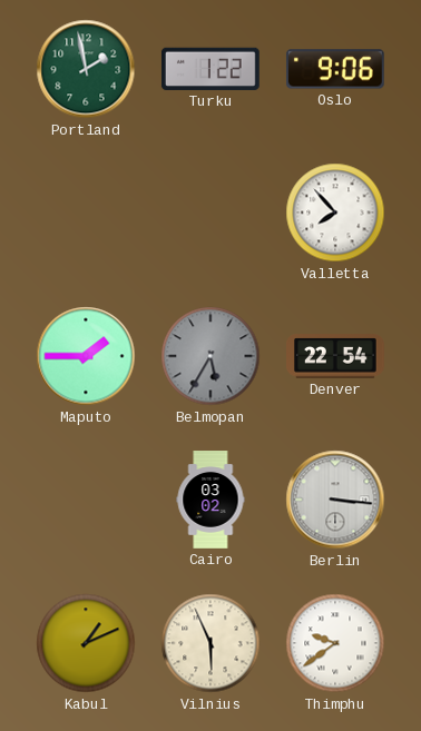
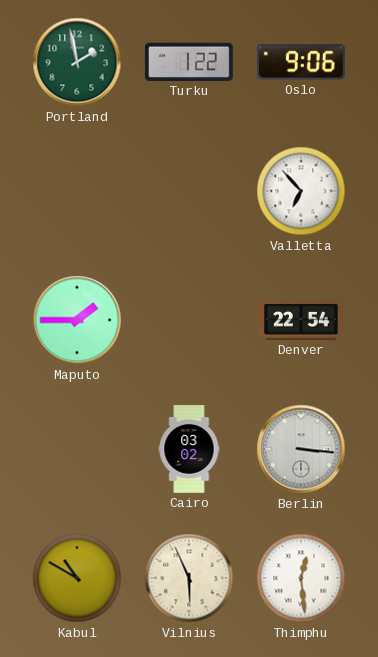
Valletta: 7:53 -> 6:53 (301, 191)
Belmopan: 5:35 -> none (210, 356)
Kabul: 1:11 -> 10:50 (77, 578)
Thimphu: 9:39 -> 12:29 (301, 578)
